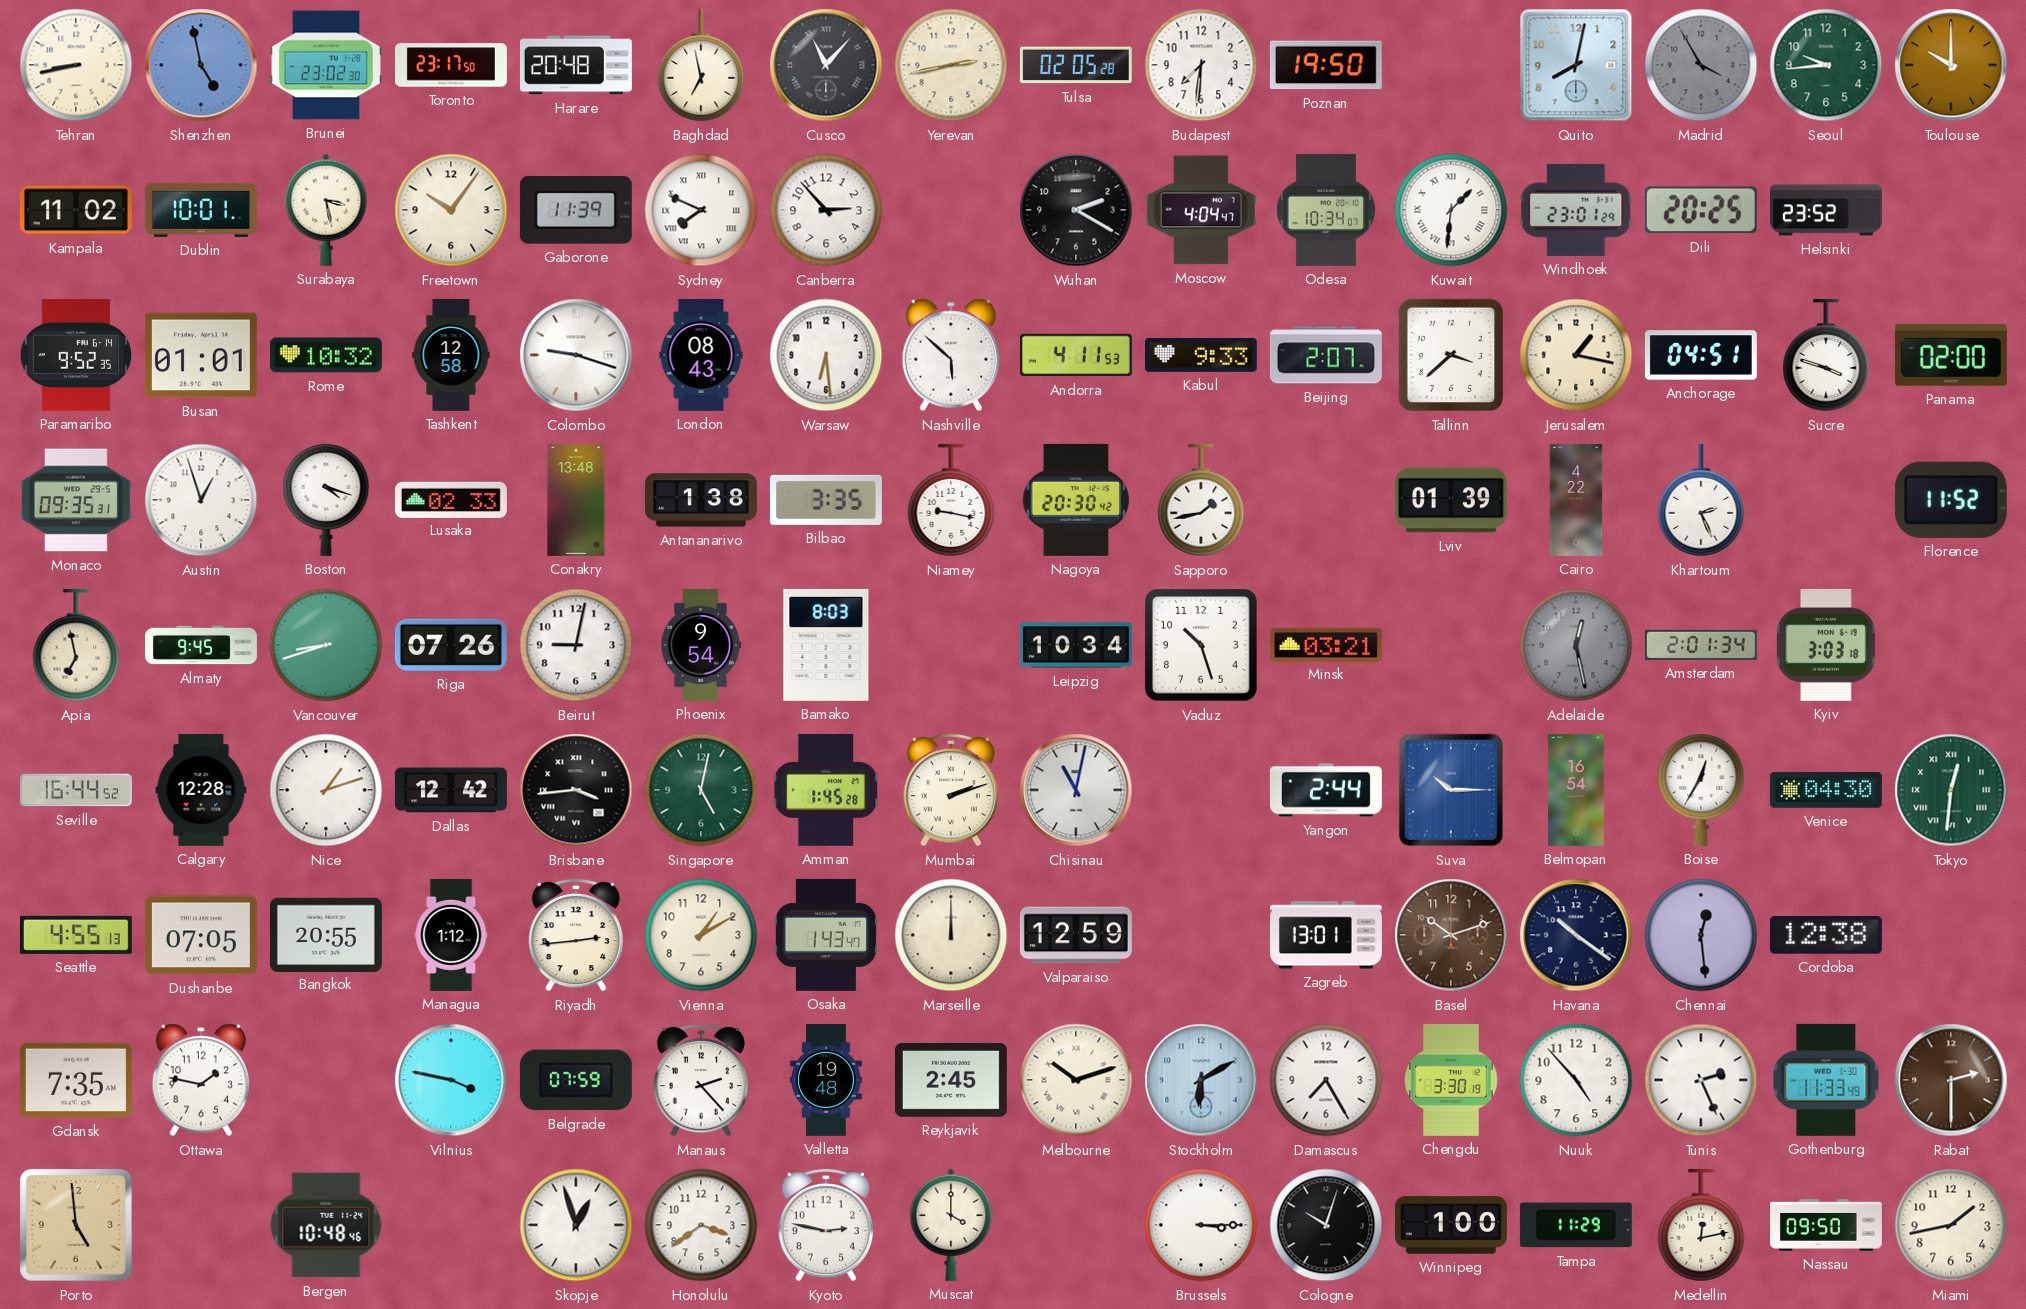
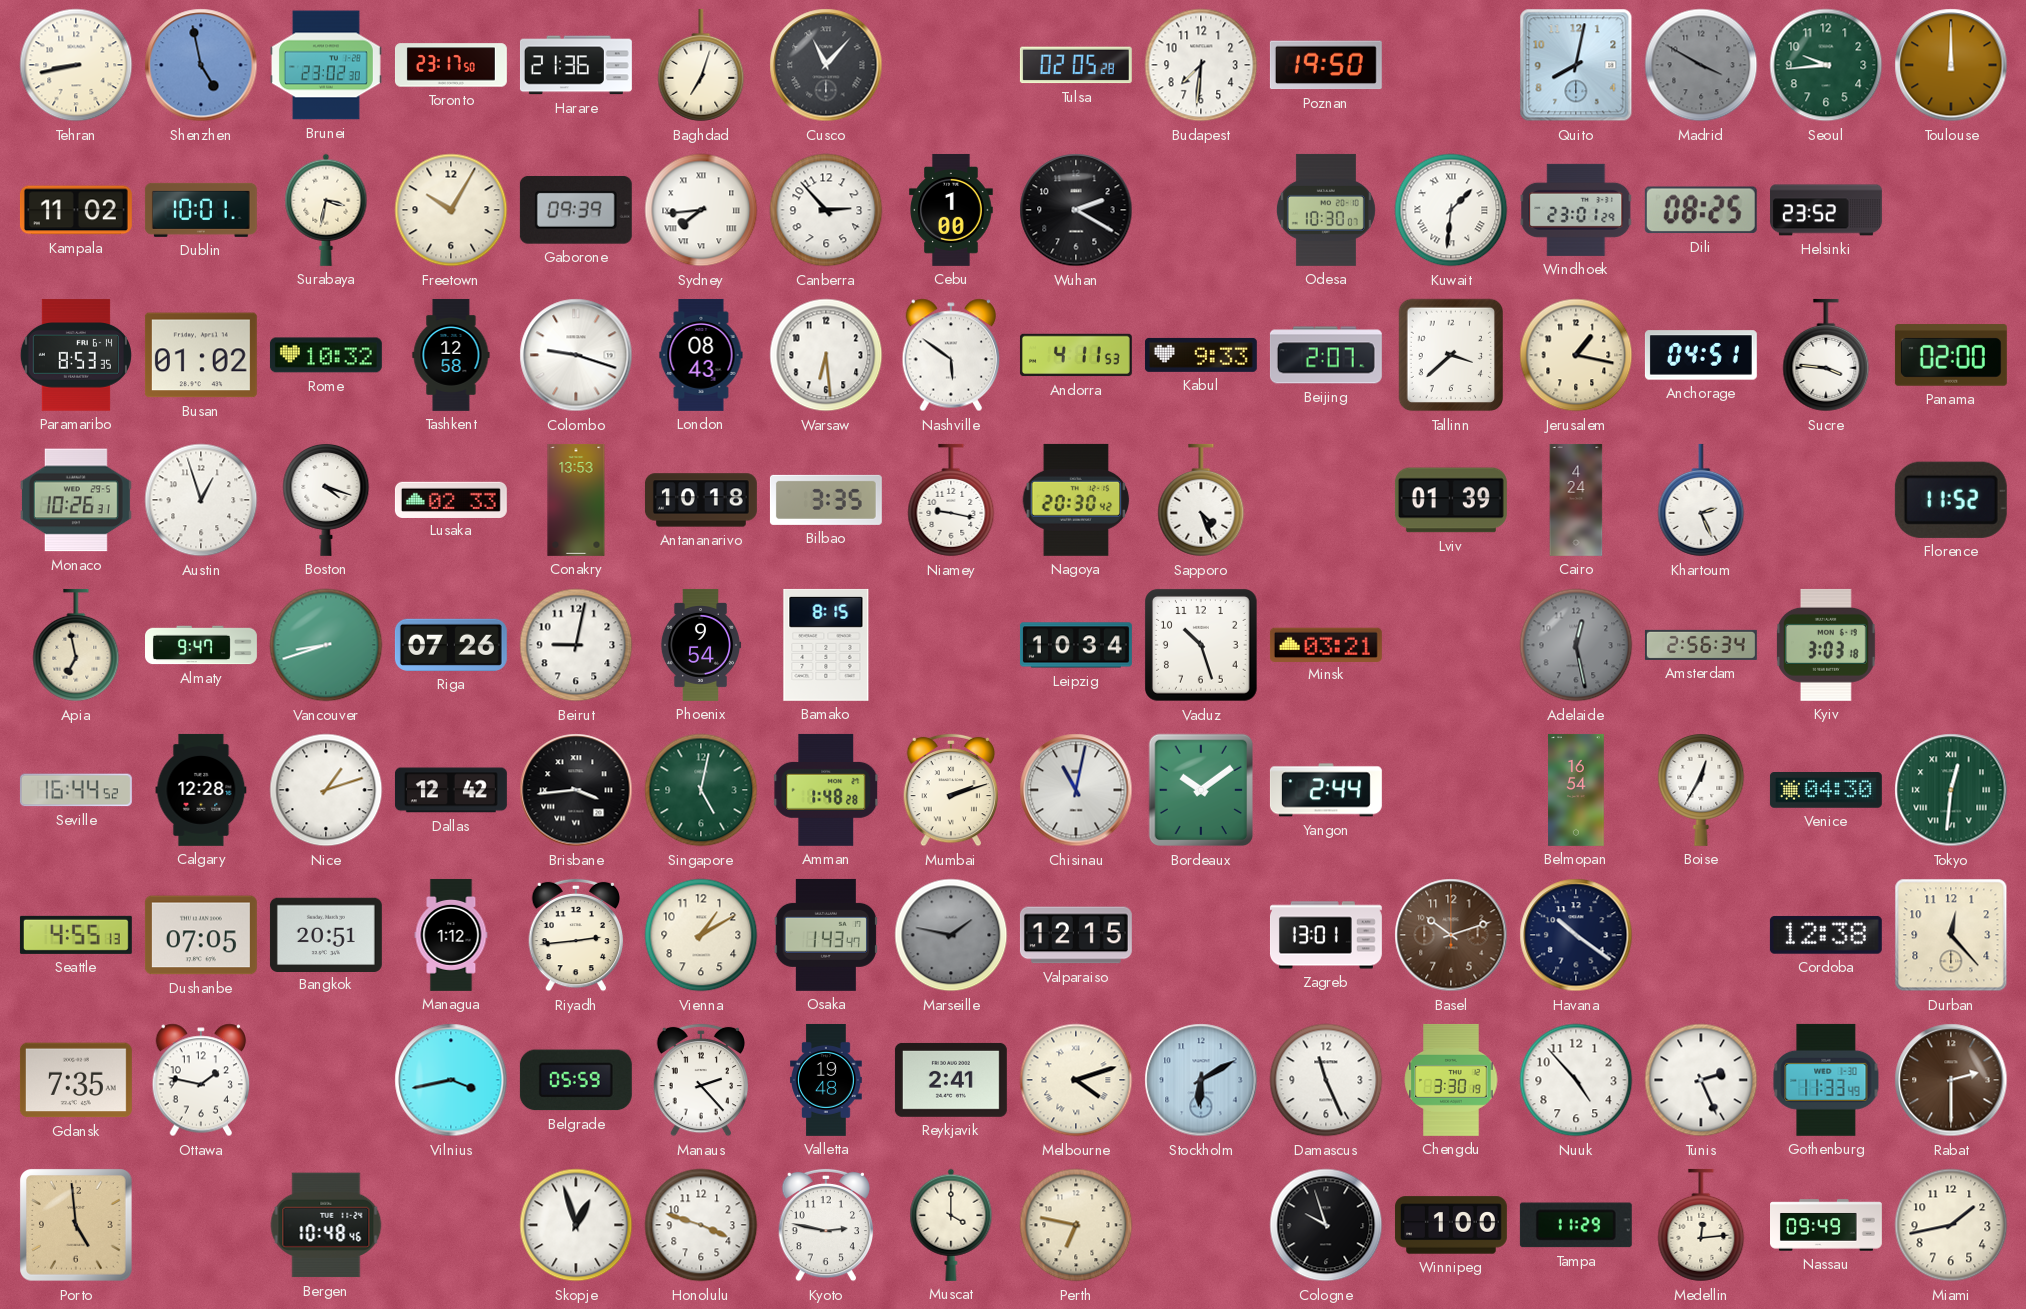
Harare: 20:48 -> 21:36 (576, 65)
Baghdad: 6:58 -> 7:03 (701, 65)
Yerevan: 2:43 -> none (951, 65)
Madrid: 3:55 -> 3:50 (1701, 65)
Toulouse: 10:00 -> 12:00 (1951, 65)
Surabaya: 3:28 -> 3:32 (326, 210)
Freetown: 10:06 -> 10:05 (451, 210)
Gaborone: 11:39 -> 09:39 (576, 210)
Sydney: 7:49 -> 7:44 (701, 210)
Cebu: none -> 1:00 (951, 210)
Moscow: 4:04 -> none (1201, 210)
Odesa: 10:34 -> 10:30 (1326, 210)
Dili: 20:25 -> 08:25 (1701, 210)
Paramaribo: 9:52 -> 8:53 (76, 355)
Busan: 01:01 -> 01:02 (201, 355)
Nashville: 5:52 -> 5:51 (951, 355)
Sucre: 3:48 -> 3:46 (1826, 355)
Monaco: 09:35 -> 10:26 (76, 500)
Conakry: 13:48 -> 13:53 (576, 500)
Antananarivo: 1:38 -> 10:18 (701, 500)
Sapporo: 1:43 -> 4:26 (1201, 500)
Cairo: 4:22 -> 4:24 (1576, 500)
Almaty: 9:45 -> 9:47 (202, 645)
Bamako: 8:03 -> 8:15 (826, 645)
Amsterdam: 2:01 -> 2:56 (1701, 645)
Amman: 1:45 -> 1:48 (827, 790)
Bordeaux: none -> 10:09 (1200, 790)
Suva: 10:15 -> none (1450, 790)
Bangkok: 20:55 -> 20:51 (326, 934)
Marseille: 12:00 -> 1:47 (951, 935)
Marseille dial: cream -> grey (951, 935)
Valparaiso: 12:59 -> 12:15 (1076, 935)
Chennai: 12:29 -> none (1701, 935)
Durban: none -> 12:23 (1951, 935)
Vilnius: 3:47 -> 3:43 (451, 1080)
Belgrade: 07:59 -> 05:59 (576, 1080)
Reykjavik: 2:45 -> 2:41 (951, 1080)
Melbourne: 10:12 -> 4:12 (1076, 1080)
Damascus: 7:25 -> 11:26 (1326, 1080)
Honolulu: 3:39 -> 3:48 (701, 1225)
Perth: none -> 6:47 (1076, 1225)
Brussels: 3:15 -> none (1201, 1225)
Cologne: 10:03 -> 9:57 (1326, 1225)
Medellin: 12:13 -> 12:14 (1701, 1225)
Nassau: 09:50 -> 09:49 (1827, 1225)
